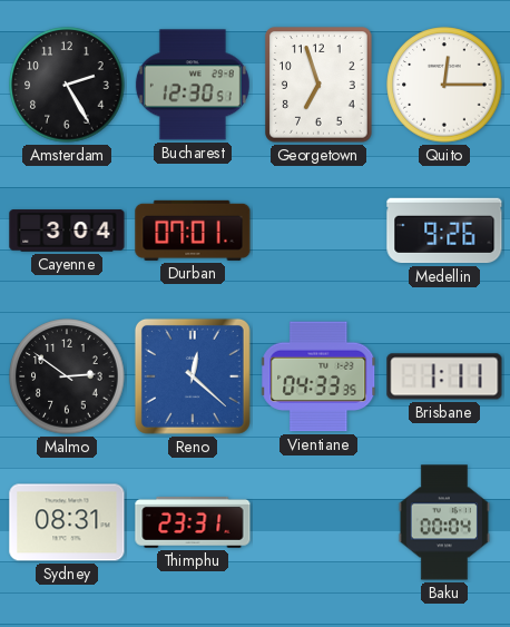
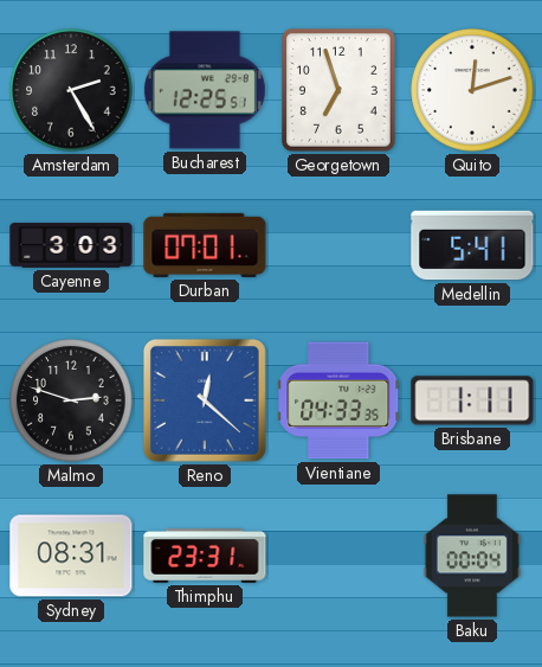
Bucharest: 12:30 -> 12:25 (205, 90)
Quito: 12:15 -> 12:12 (472, 90)
Cayenne: 3:04 -> 3:03 (71, 245)
Medellin: 9:26 -> 5:41 (472, 245)
Malmo: 2:51 -> 2:48 (71, 400)
